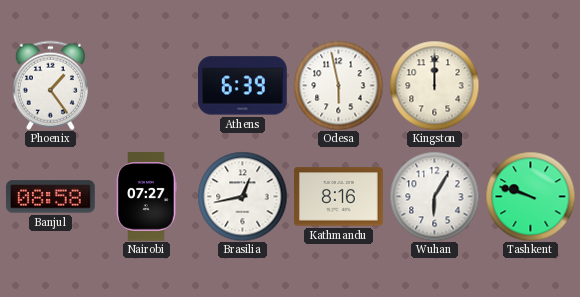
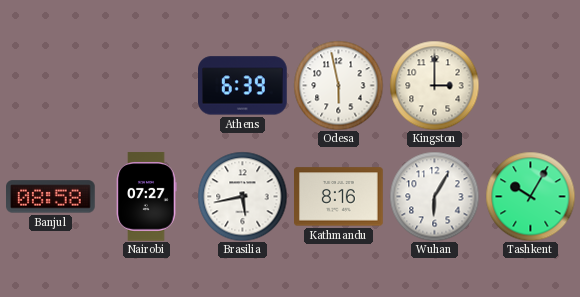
Phoenix: 1:24 -> none (50, 85)
Kingston: 12:00 -> 3:00 (434, 85)
Brasilia: 12:43 -> 5:43 (242, 196)
Tashkent: 9:48 -> 10:05 (530, 196)
